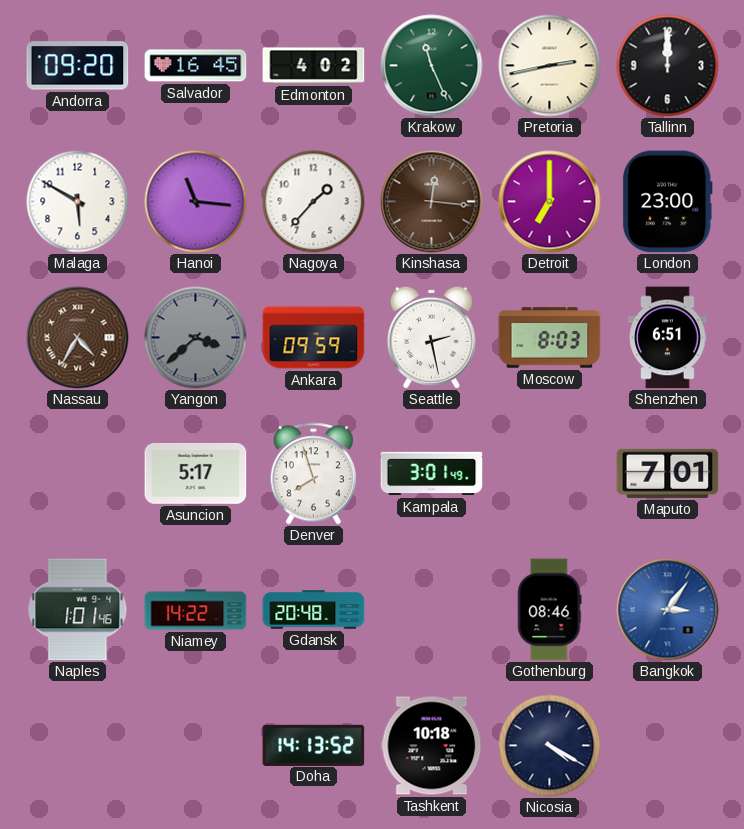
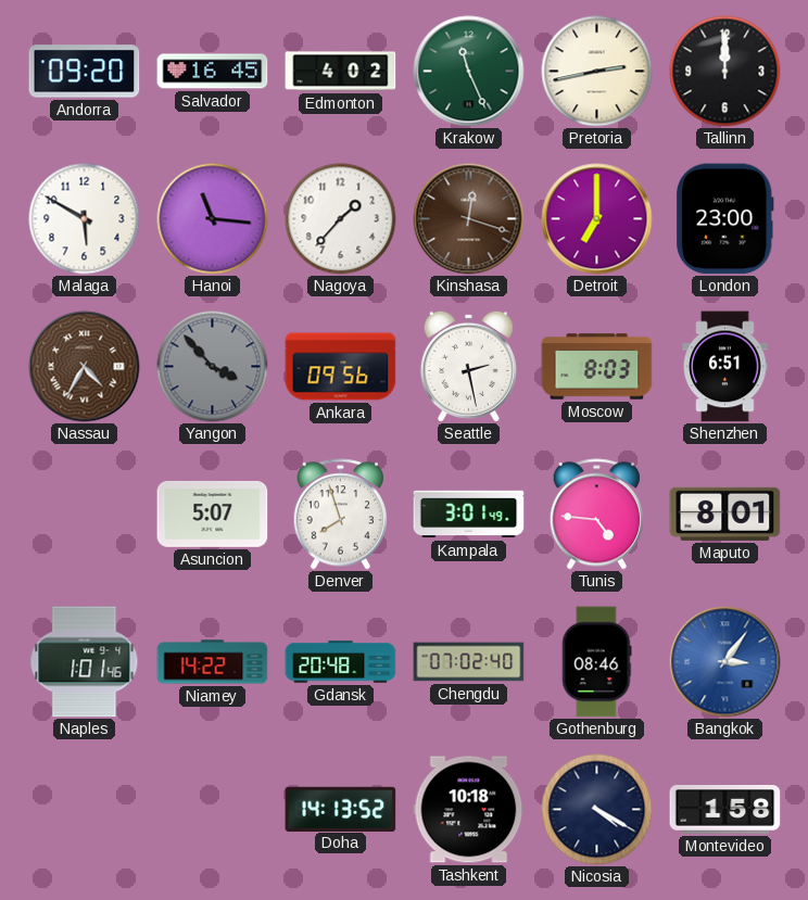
Kinshasa: 12:16 -> 12:18 (469, 219)
Yangon: 3:38 -> 3:53 (213, 367)
Ankara: 09:59 -> 09:56 (341, 367)
Asuncion: 5:17 -> 5:07 (213, 514)
Tunis: none -> 4:46 (596, 515)
Maputo: 7:01 -> 8:01 (725, 514)
Chengdu: none -> 07:02 (469, 662)
Montevideo: none -> 1:58 (725, 810)
